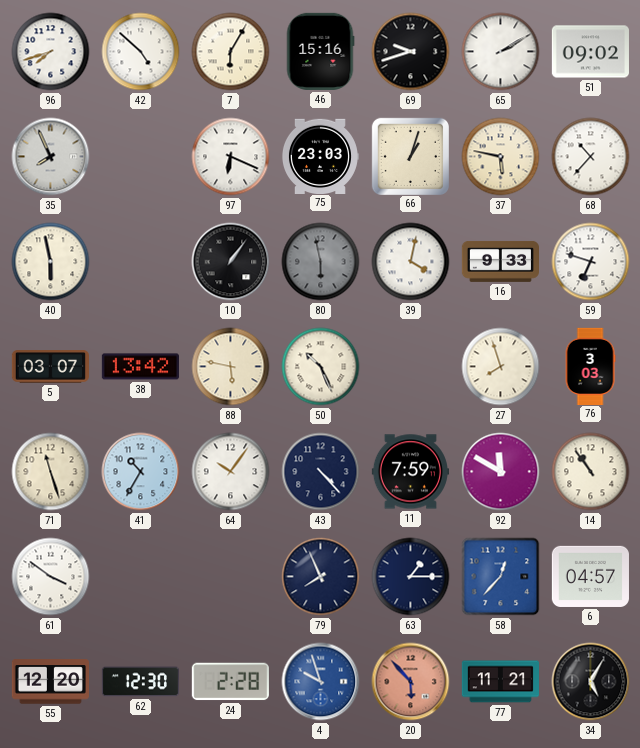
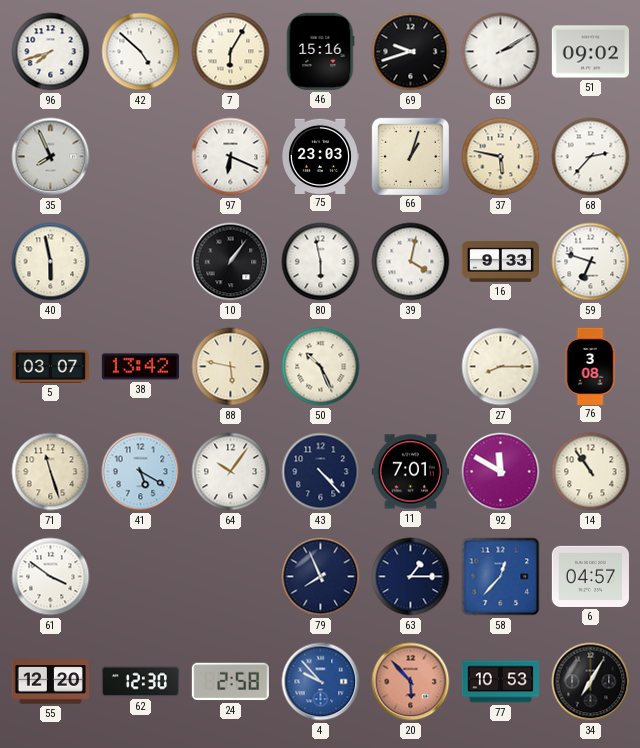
68: 10:37 -> 2:37 (591, 157)
80 dial: grey -> white (321, 262)
27: 7:57 -> 8:15 (501, 367)
76: 3:03 -> 3:08 (590, 366)
41: 10:35 -> 5:20 (141, 472)
11: 7:59 -> 7:01 (410, 472)
24: 2:28 -> 2:58 (230, 682)
4: 9:57 -> 9:53 (321, 682)
77: 11:21 -> 10:53 (500, 682)
34: 5:05 -> 7:05 (591, 682)
